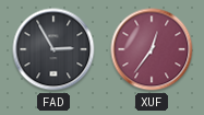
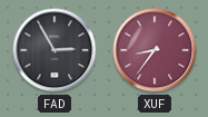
XUF: 12:36 -> 8:36 (155, 50)
